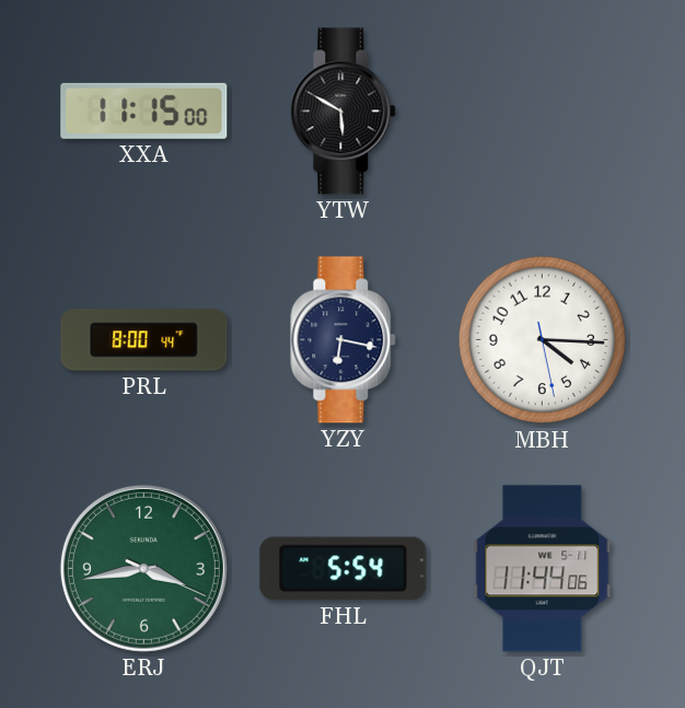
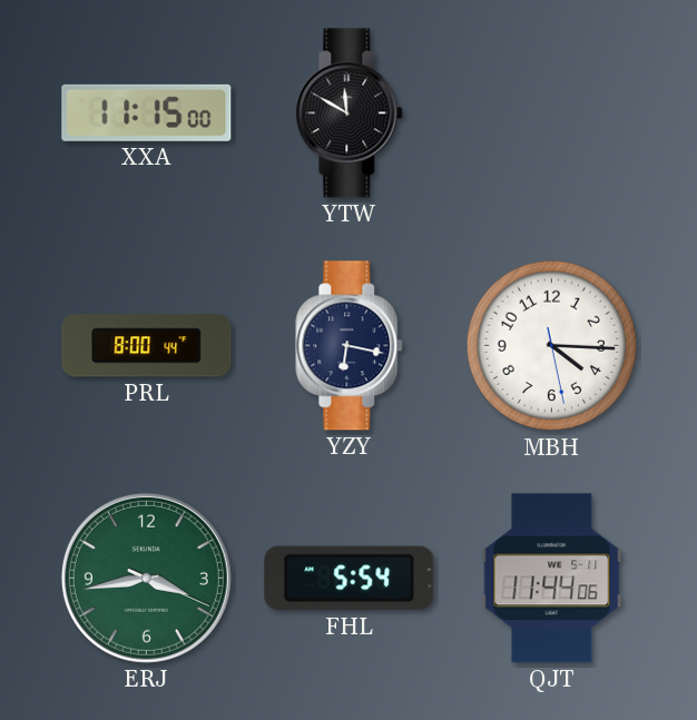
YTW: 5:50 -> 11:50 (350, 114)
